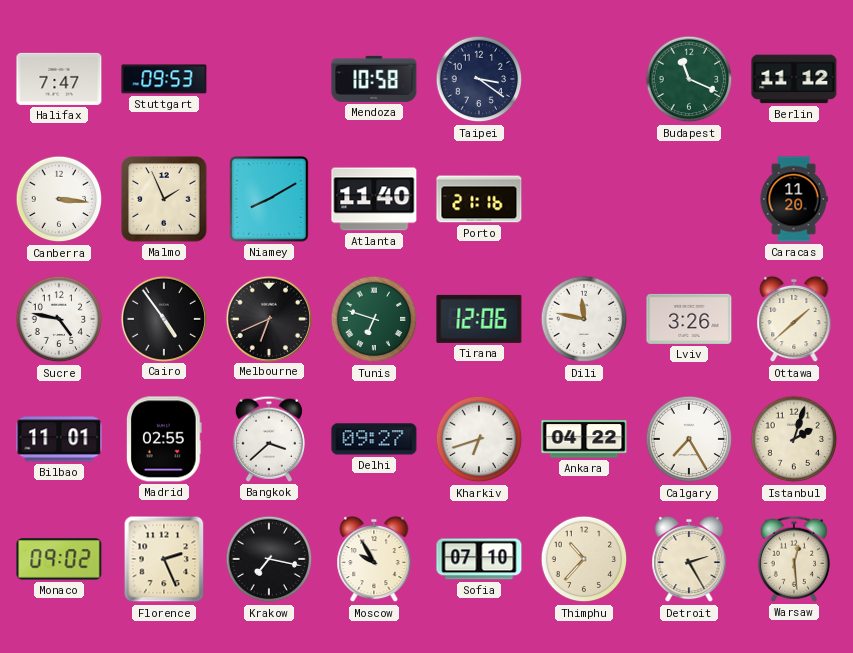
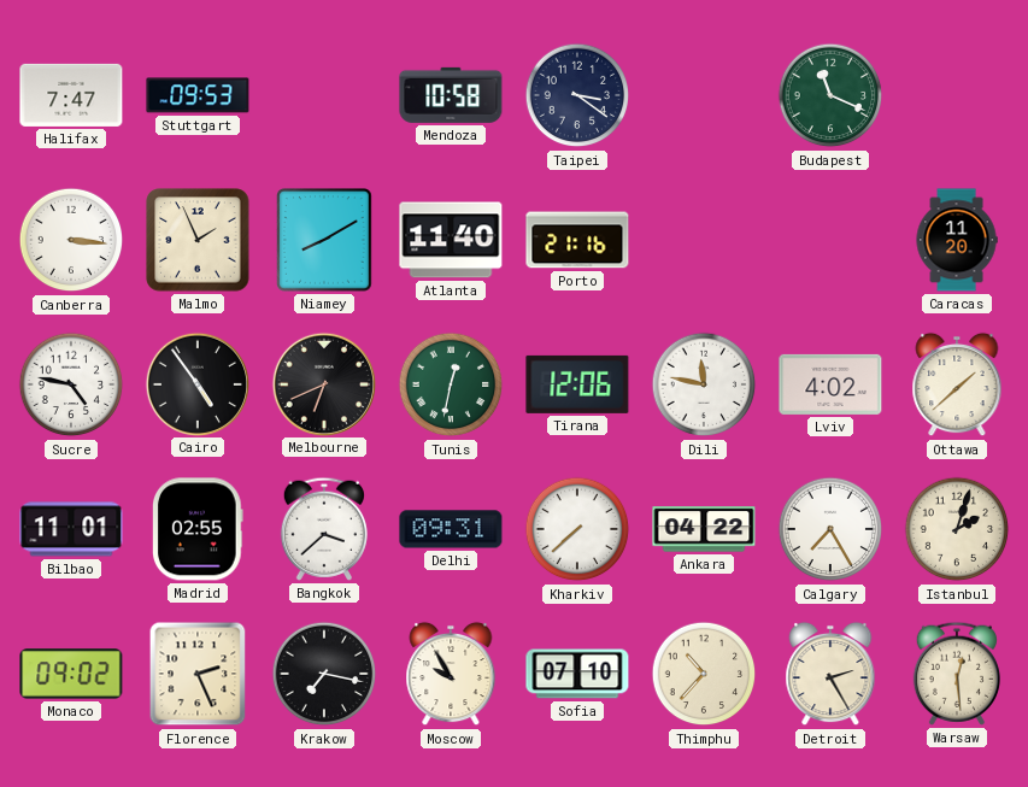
Berlin: 11:12 -> none (794, 79)
Tunis: 6:48 -> 12:32 (451, 384)
Lviv: 3:26 -> 4:02 (830, 384)
Delhi: 09:27 -> 09:31 (451, 529)
Kharkiv: 6:42 -> 7:38 (577, 529)
